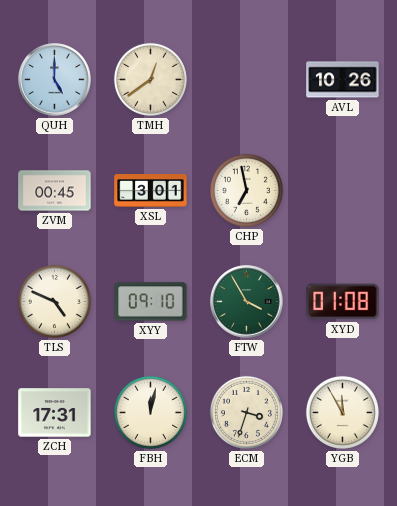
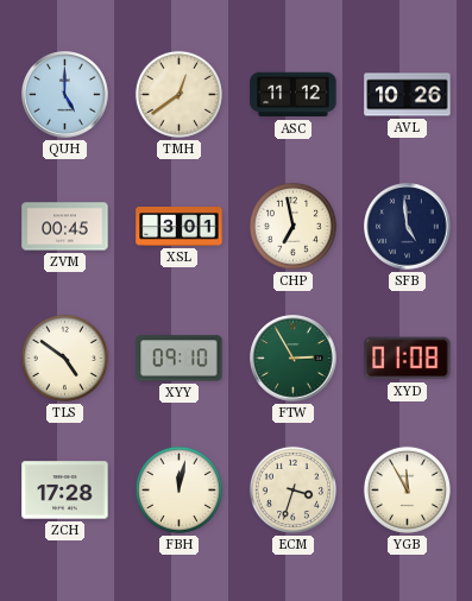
ASC: none -> 11:12 (294, 95)
SFB: none -> 4:59 (408, 227)
TLS: 4:49 -> 4:51 (64, 358)
FTW: 3:55 -> 2:55 (294, 359)
ZCH: 17:31 -> 17:28 (65, 491)
